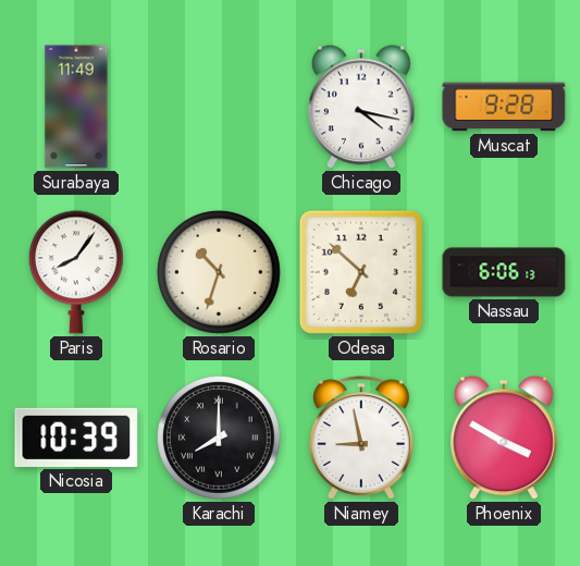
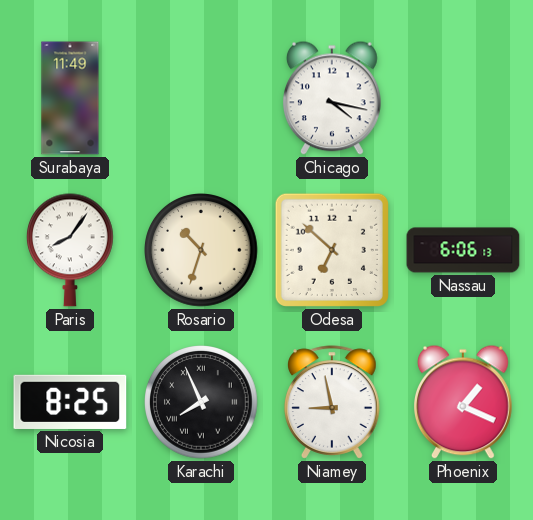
Muscat: 9:28 -> none (504, 107)
Nicosia: 10:39 -> 8:25 (70, 402)
Karachi: 8:00 -> 7:56 (202, 403)
Phoenix: 3:50 -> 1:19 (464, 402)
